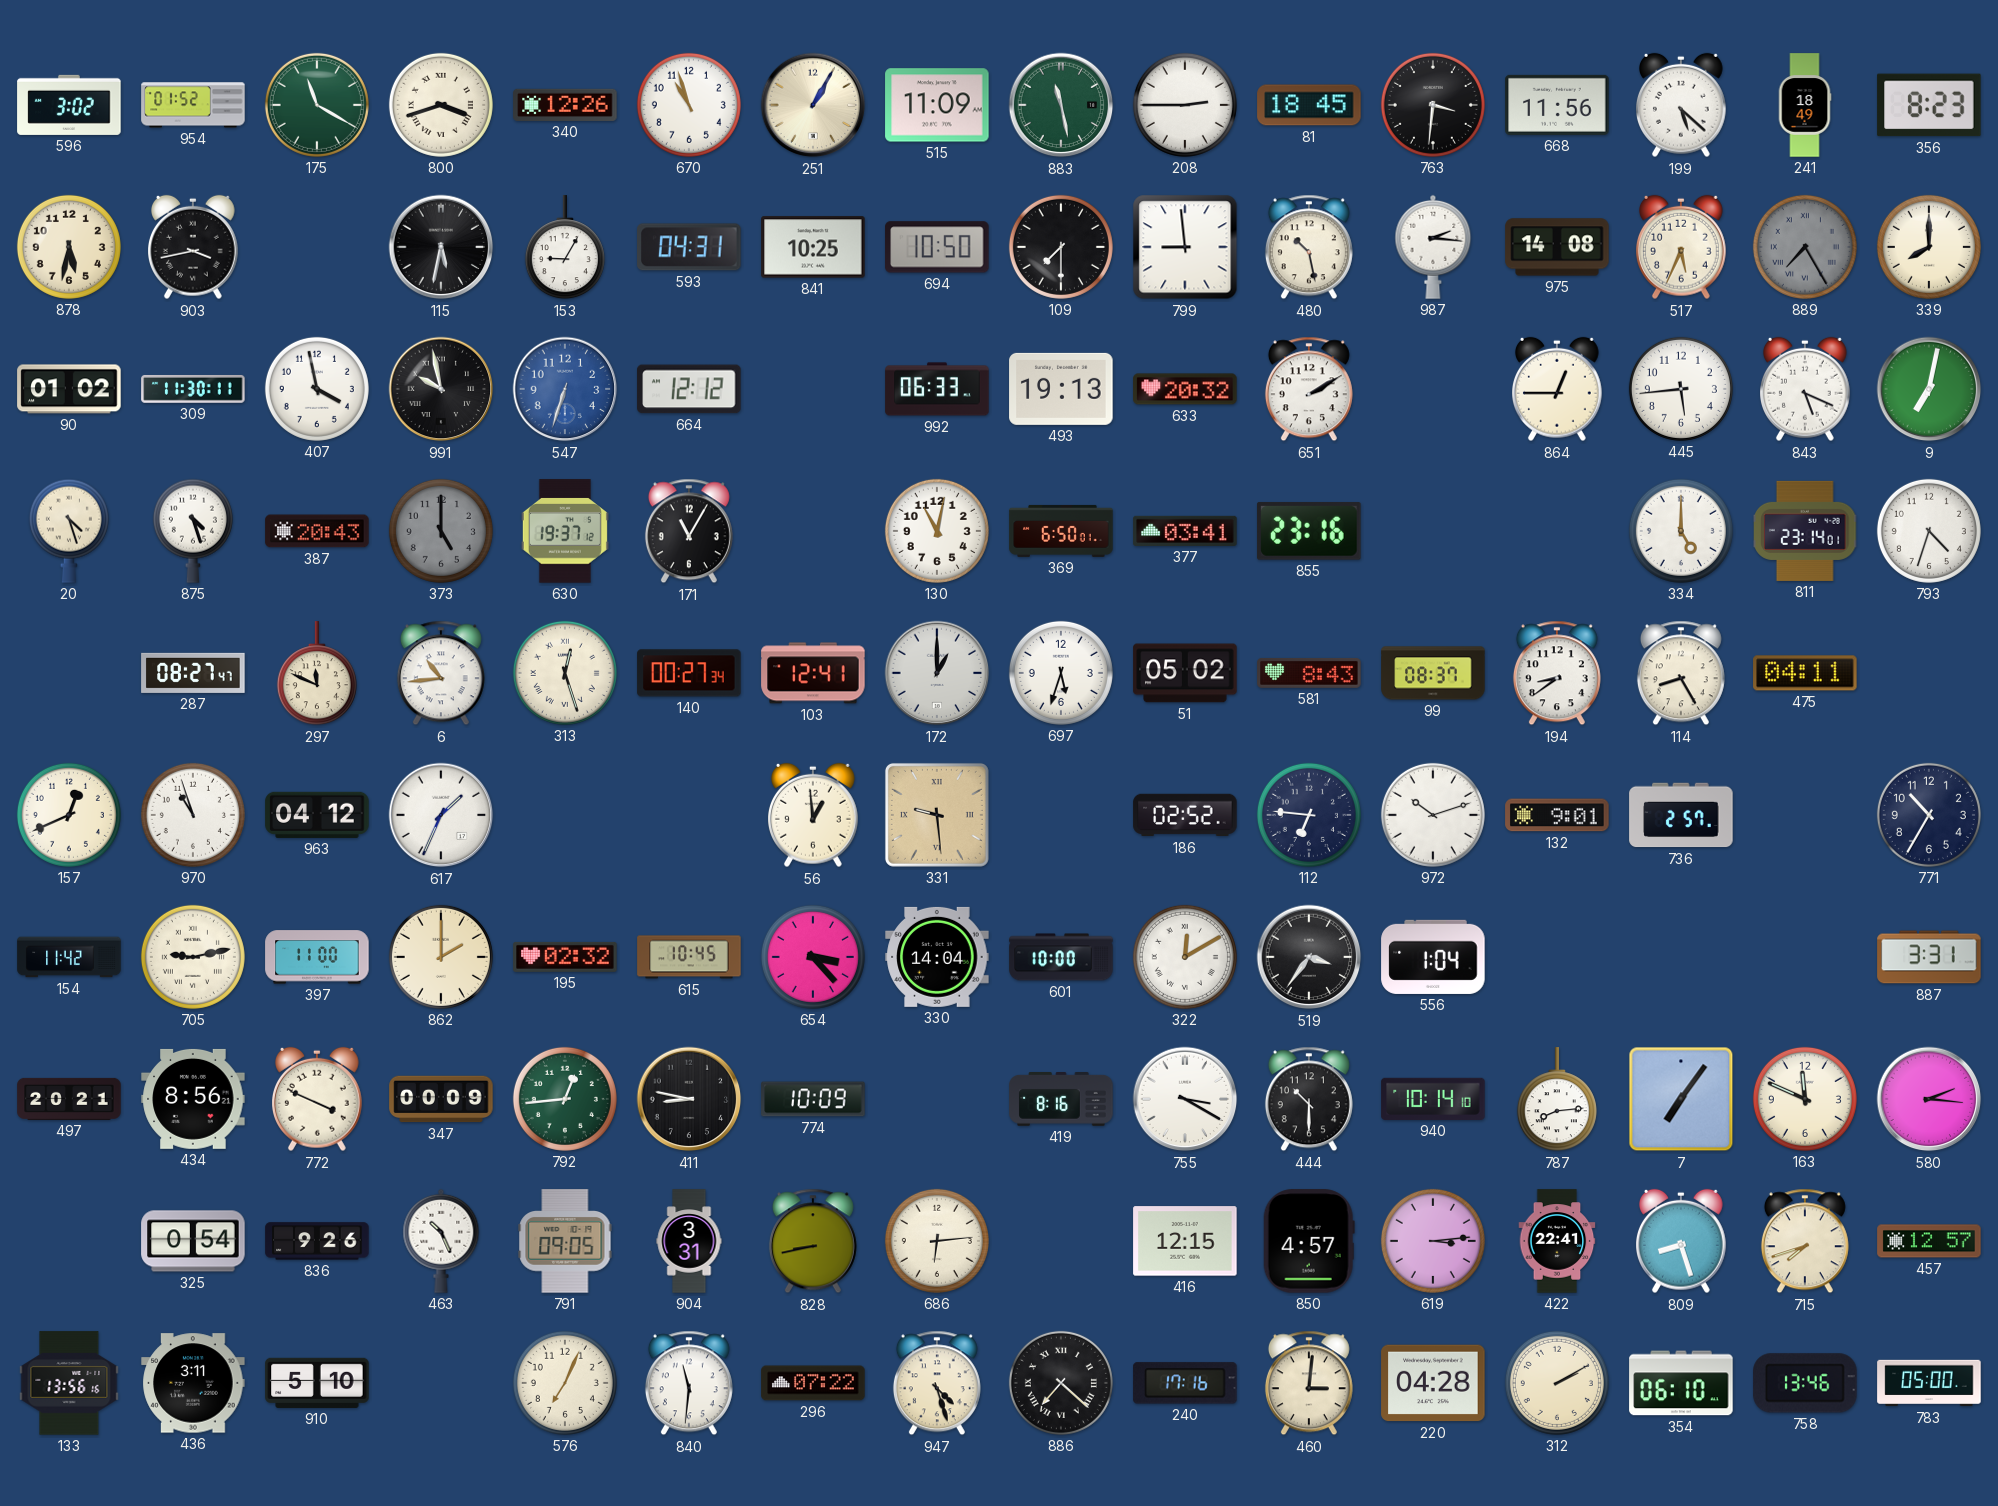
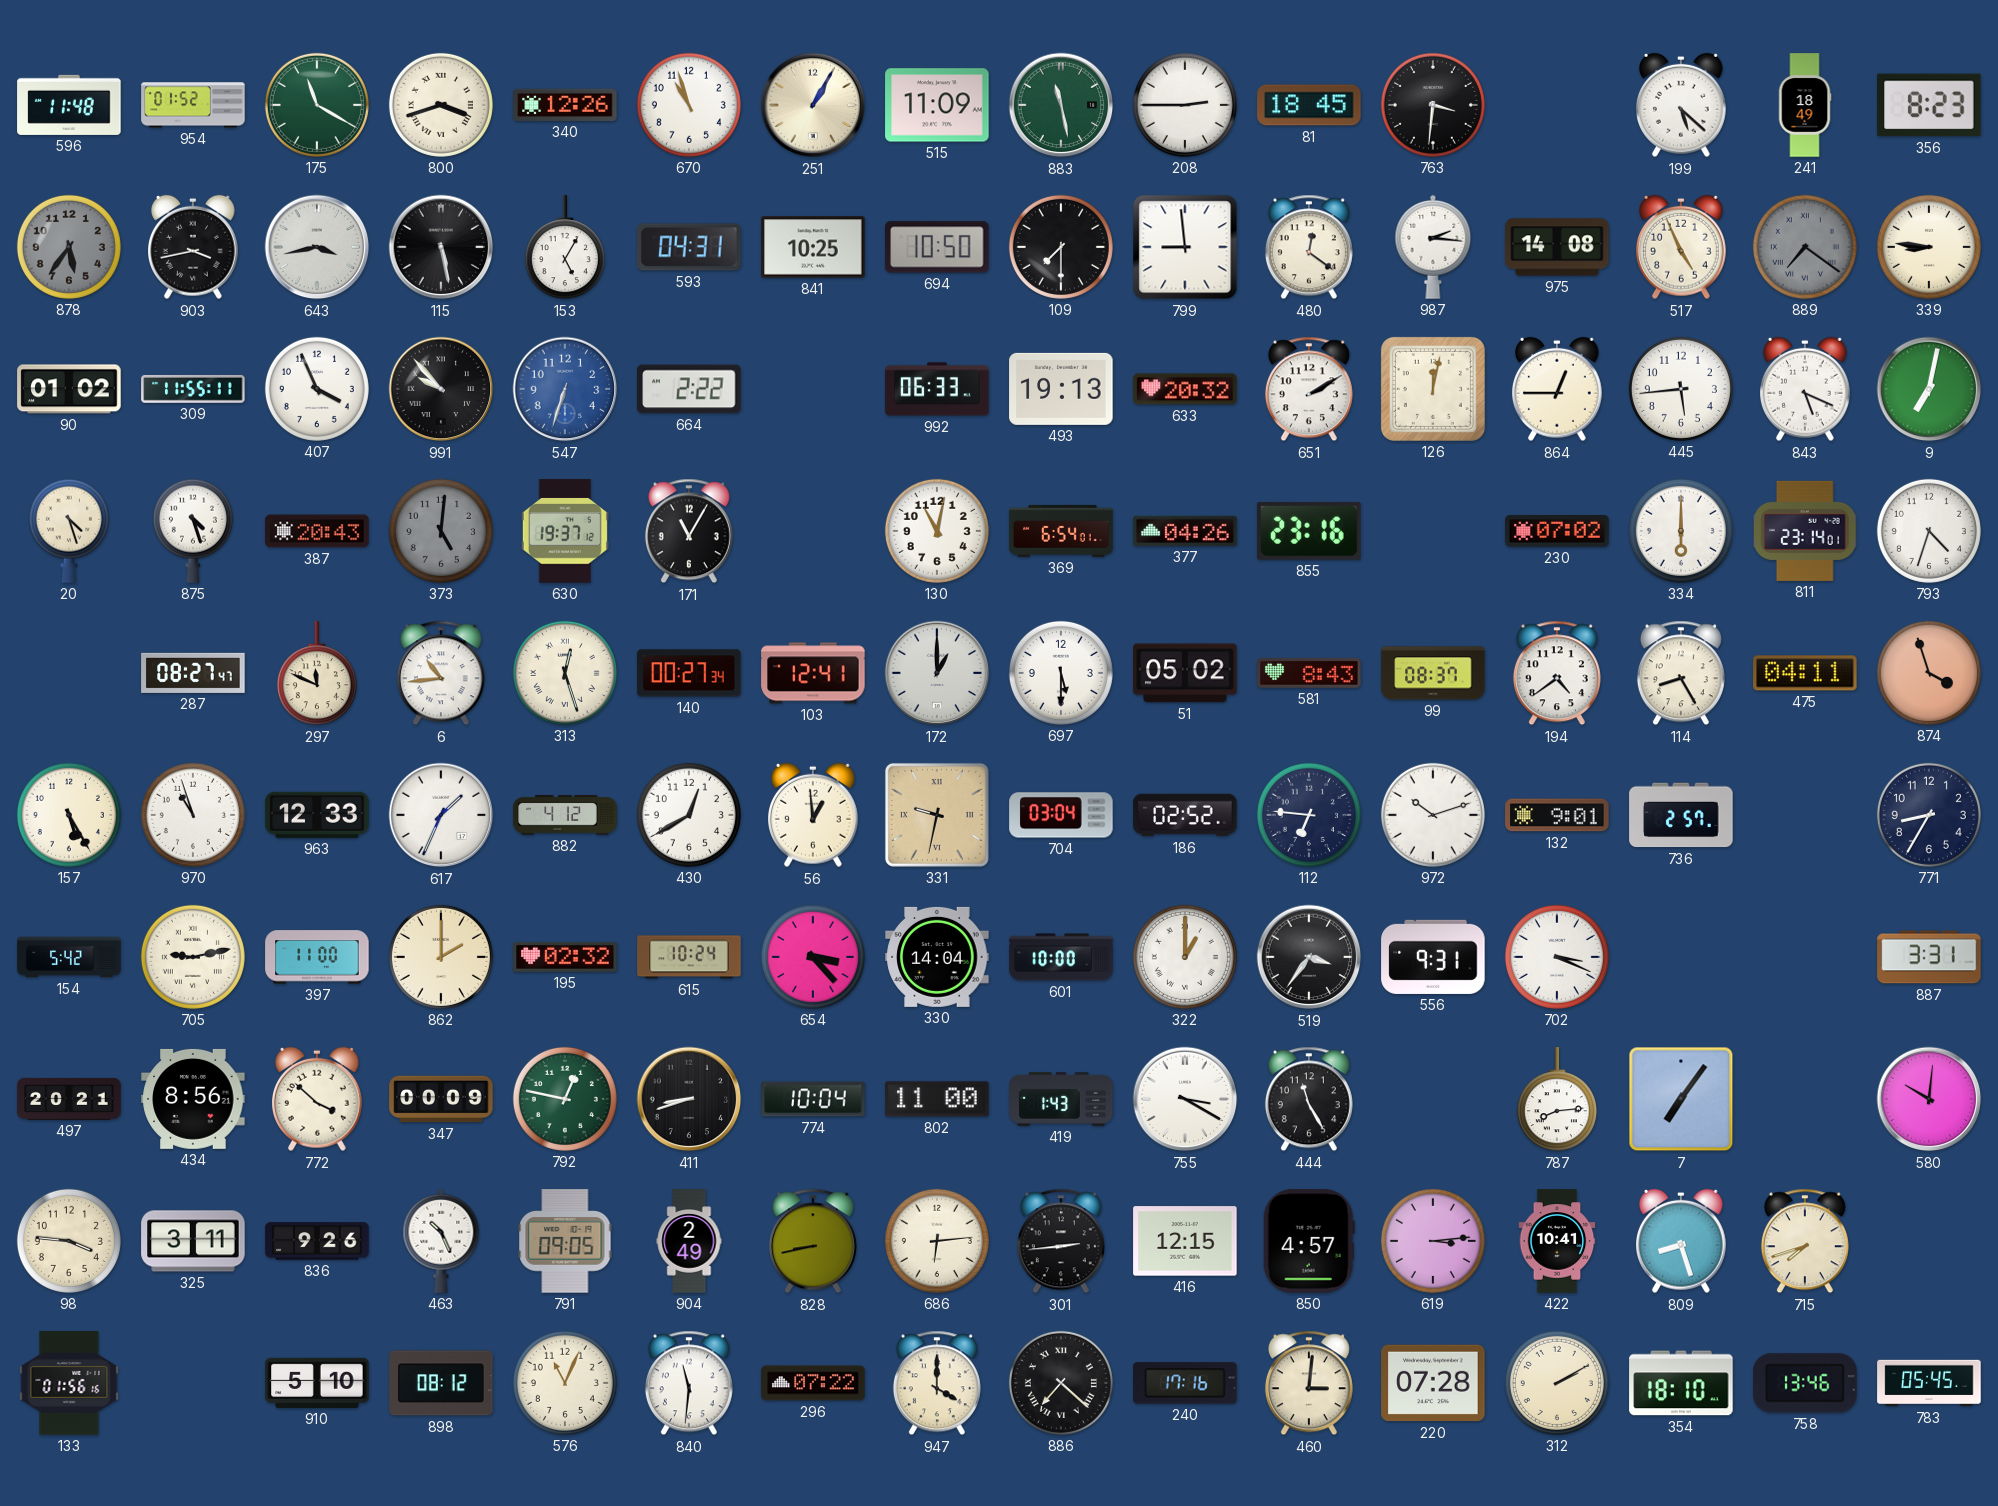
596: 3:02 -> 11:48 (69, 105)
668: 11:56 -> none (1557, 105)
878: 5:32 -> 5:36 (69, 247)
878 dial: cream -> grey (69, 247)
643: none -> 3:43 (317, 247)
115: 5:32 -> 5:28 (441, 247)
153: 9:05 -> 5:05 (565, 248)
480: 10:28 -> 12:21 (1309, 247)
517: 5:34 -> 4:56 (1682, 247)
889: 7:25 -> 7:21 (1805, 247)
339: 8:00 -> 8:46 (1929, 247)
309: 11:30 -> 11:55 (193, 389)
407: 3:58 -> 3:56 (317, 389)
991: 9:58 -> 9:53 (441, 389)
664: 12:12 -> 2:22 (689, 389)
126: none -> 12:02 (1433, 389)
373: 5:00 -> 5:01 (441, 531)
369: 6:50 -> 6:54 (1061, 531)
377: 03:41 -> 04:26 (1185, 531)
230: none -> 07:02 (1557, 531)
334: 5:00 -> 6:00 (1681, 531)
697: 5:33 -> 5:30 (1061, 673)
194: 8:39 -> 4:39 (1557, 673)
874: none -> 3:57 (1929, 673)
157: 12:41 -> 5:25 (69, 815)
963: 04:12 -> 12:33 (317, 815)
882: none -> 4:12 (565, 815)
430: none -> 12:40 (689, 815)
331: 9:29 -> 9:32 (937, 815)
704: none -> 03:04 (1061, 815)
771: 10:35 -> 8:35 (1929, 815)
154: 11:42 -> 5:42 (69, 957)
615: 10:45 -> 10:24 (689, 957)
322: 12:10 -> 1:00 (1185, 957)
556: 1:04 -> 9:31 (1433, 957)
702: none -> 3:19 (1557, 957)
772: 3:49 -> 3:52 (318, 1099)
792: 12:44 -> 12:47 (565, 1099)
411: 8:47 -> 8:42 (689, 1099)
774: 10:09 -> 10:04 (813, 1099)
802: none -> 11:00 (937, 1099)
419: 8:16 -> 1:43 (1061, 1100)
444: 10:30 -> 11:25 (1309, 1099)
940: 10:14 -> none (1433, 1099)
163: 11:49 -> none (1805, 1099)
580: 2:16 -> 10:01 (1929, 1099)
98: none -> 3:46 (69, 1241)
325: 0:54 -> 3:11 (193, 1241)
904: 3:31 -> 2:49 (689, 1241)
301: none -> 2:44 (1061, 1241)
422: 22:41 -> 10:41 (1557, 1241)
457: 12:57 -> none (1929, 1241)
133: 13:56 -> 01:56 (69, 1383)
436: 3:11 -> none (193, 1383)
898: none -> 08:12 (441, 1383)
576: 7:04 -> 11:04 (565, 1383)
947: 4:27 -> 4:00 (937, 1383)
220: 04:28 -> 07:28 (1433, 1383)
354: 06:10 -> 18:10 (1681, 1383)
783: 05:00 -> 05:45 (1929, 1383)
